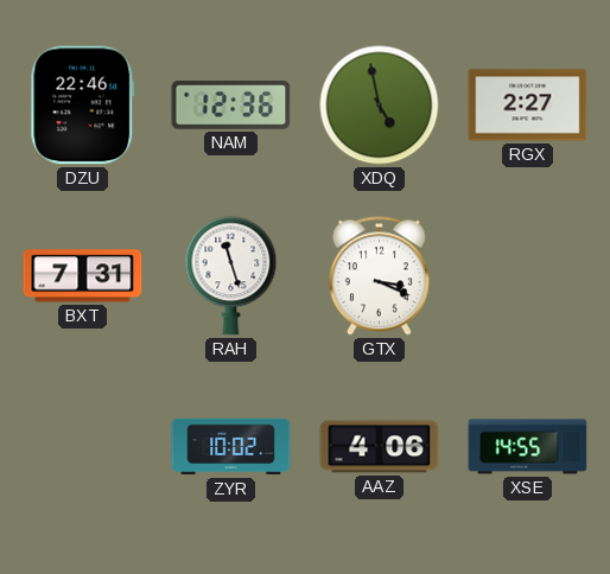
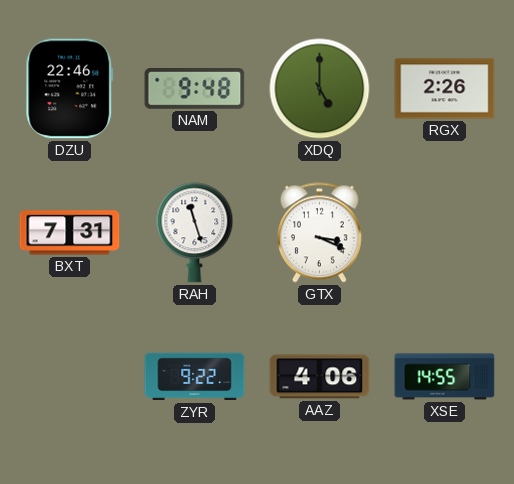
NAM: 12:36 -> 9:48 (195, 89)
XDQ: 4:58 -> 5:00 (320, 89)
RGX: 2:27 -> 2:26 (445, 89)
ZYR: 10:02 -> 9:22 (195, 377)
